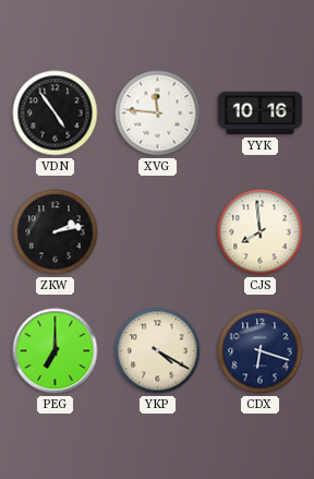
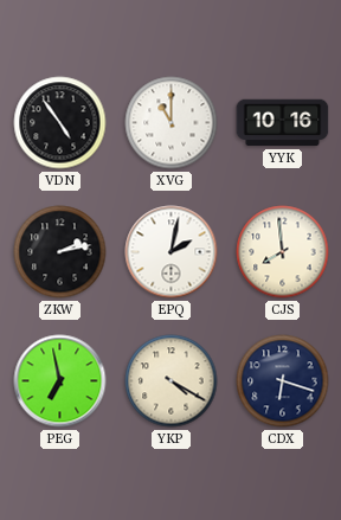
XVG: 11:46 -> 11:00 (172, 123)
EPQ: none -> 2:02 (172, 252)
PEG: 7:00 -> 6:58 (60, 381)
